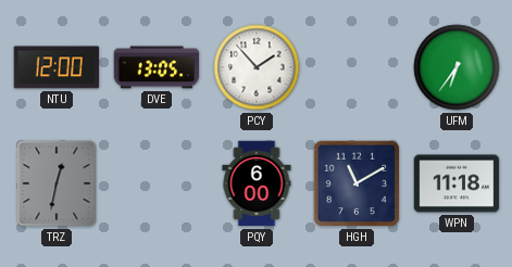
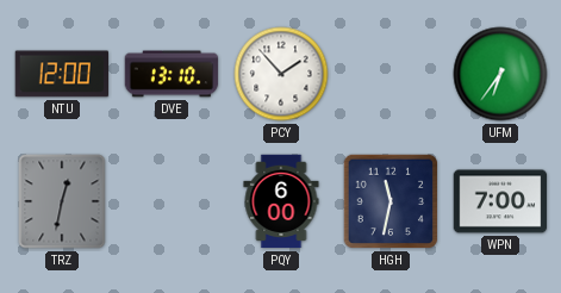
DVE: 13:05 -> 13:10 (172, 74)
HGH: 11:10 -> 11:32 (391, 201)
WPN: 11:18 -> 7:00 (500, 201)
